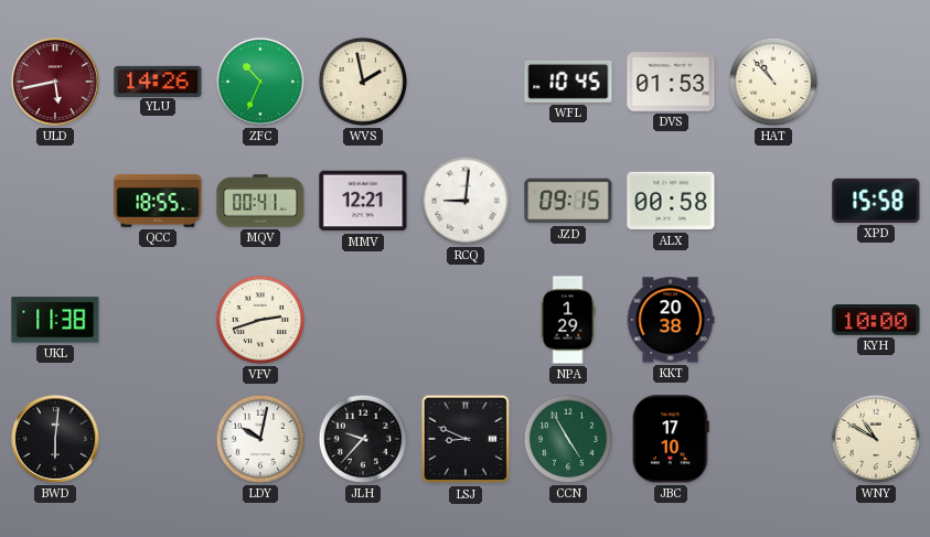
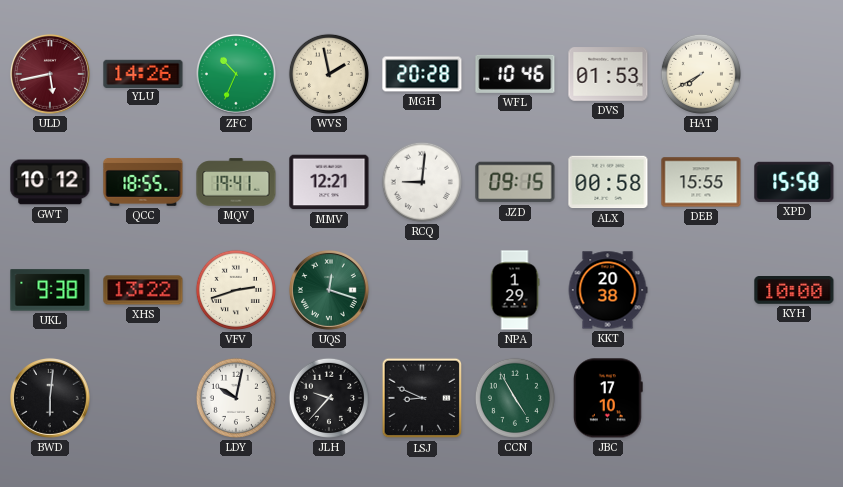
MGH: none -> 20:28 (422, 74)
WFL: 10:45 -> 10:46 (515, 74)
HAT: 10:53 -> 7:40 (701, 74)
GWT: none -> 10:12 (50, 182)
MQV: 00:41 -> 19:41 (236, 182)
DEB: none -> 15:55 (701, 182)
UKL: 11:38 -> 9:38 (50, 290)
XHS: none -> 13:22 (143, 290)
UQS: none -> 12:18 (329, 290)
WNY: 10:50 -> none (876, 439)
